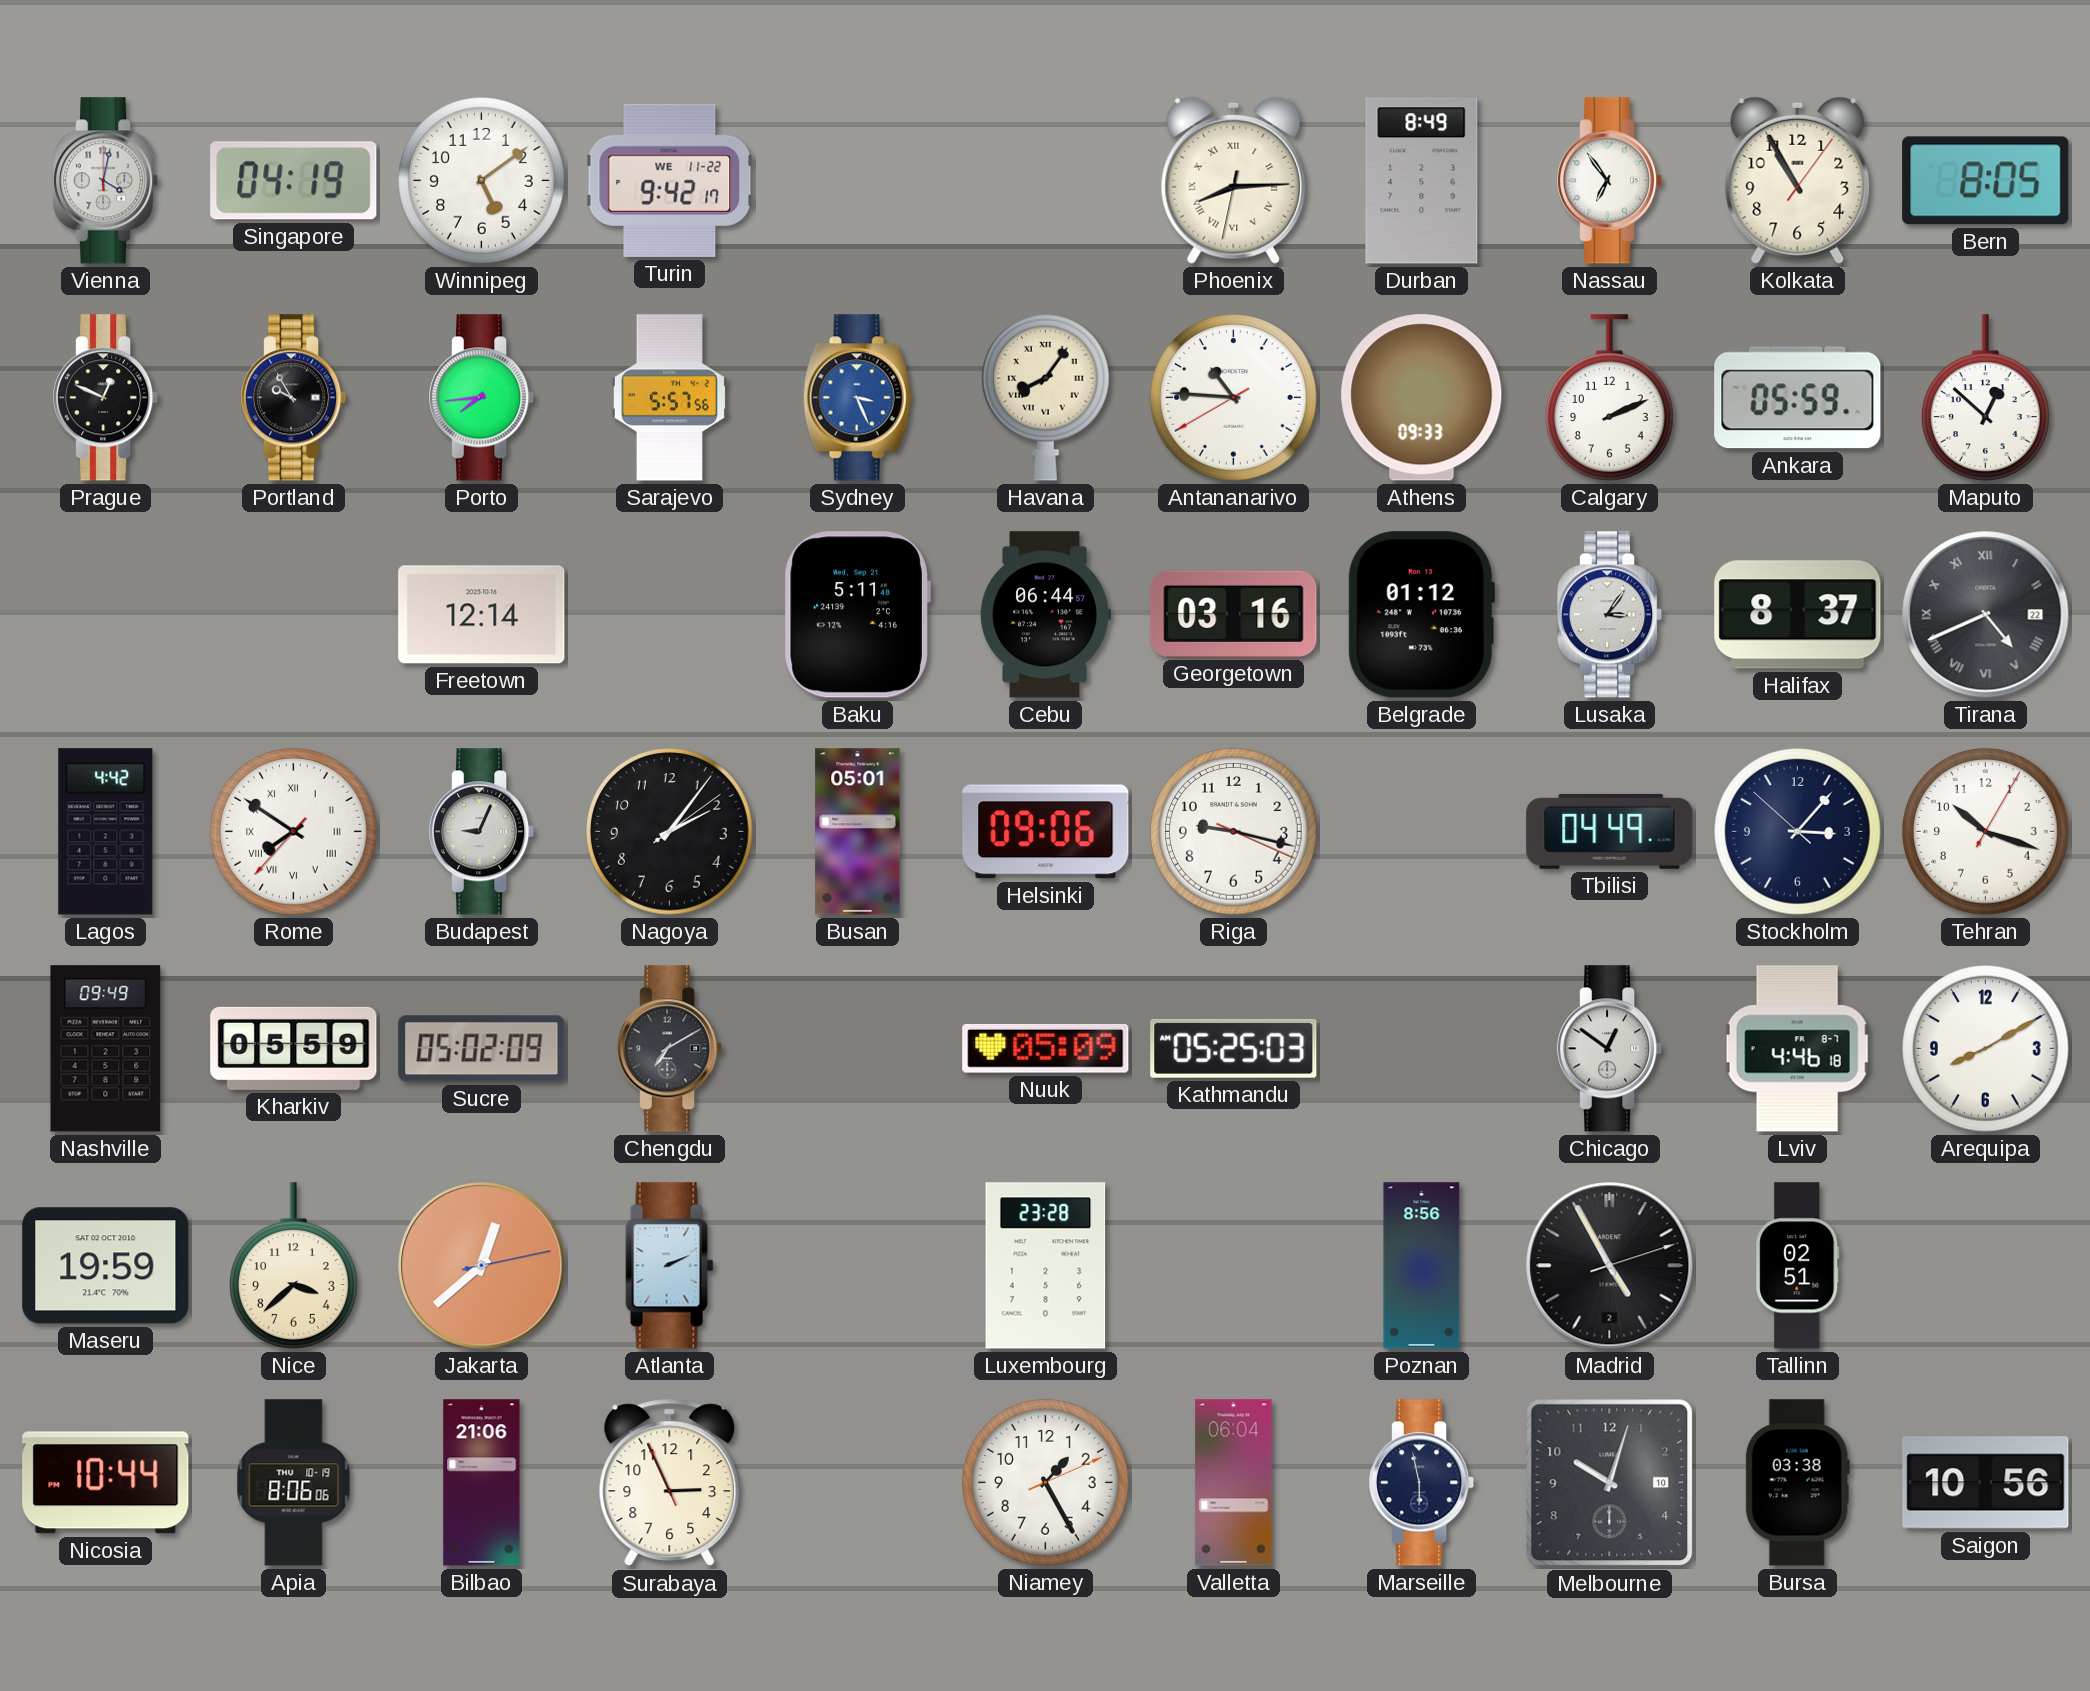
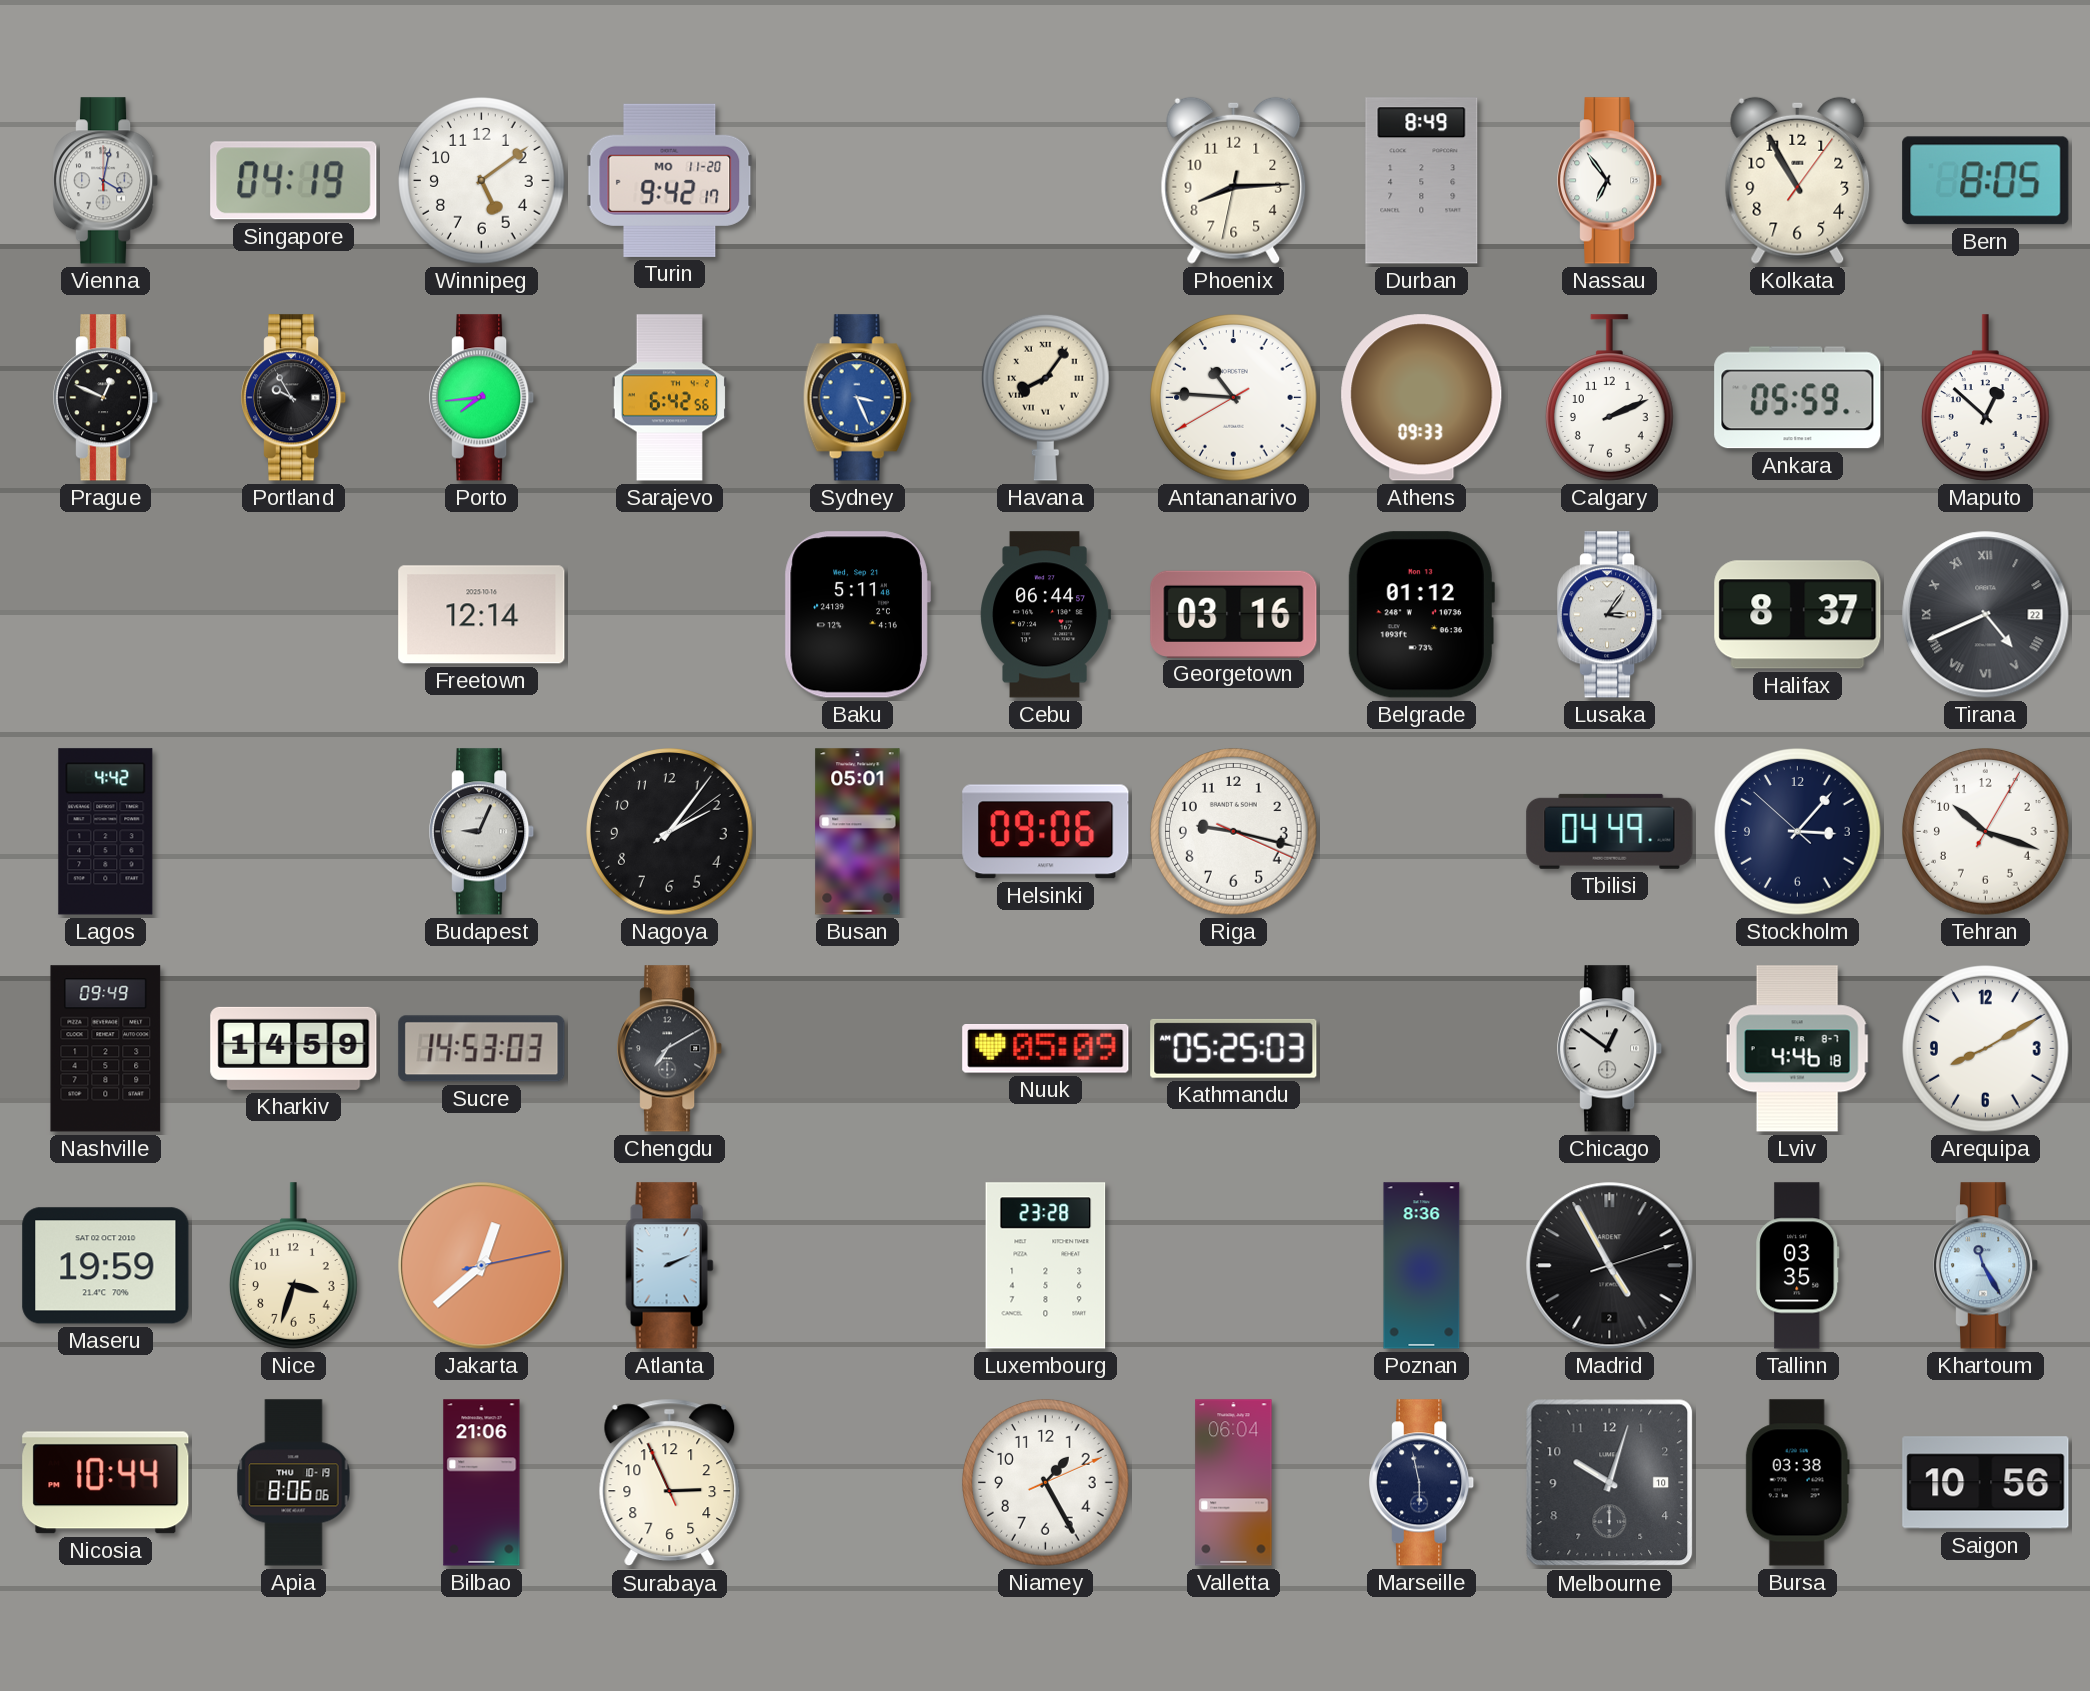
Turin date: WE 11-22 -> MO 11-20 (670, 180)
Phoenix numerals: Roman -> Arabic (1234, 180)
Sarajevo: 5:57 -> 6:42 (669, 398)
Rome: 7:50 -> none (294, 832)
Kharkiv: 05:59 -> 14:59 (294, 1048)
Sucre: 05:02 -> 14:53 (482, 1049)
Nice: 3:38 -> 3:33 (294, 1266)
Poznan: 8:56 -> 8:36 (1422, 1266)
Tallinn: 02:51 -> 03:35 (1798, 1266)
Khartoum: none -> 11:25 (1987, 1266)
